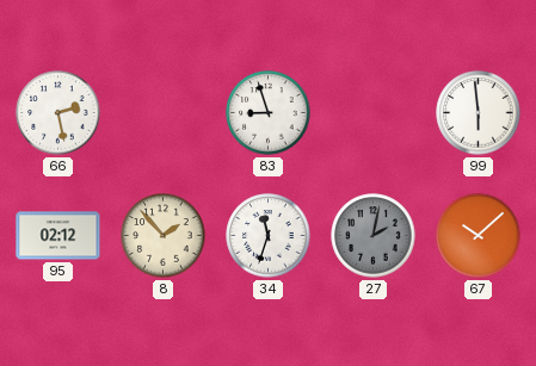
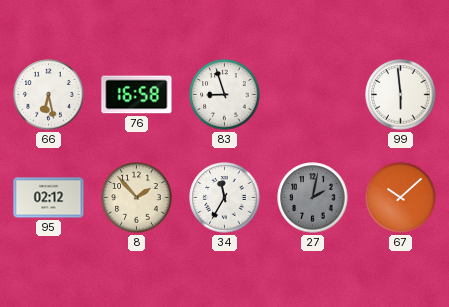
66: 2:28 -> 6:28 (49, 95)
76: none -> 16:58 (137, 95)
34: 11:33 -> 11:35 (225, 198)
